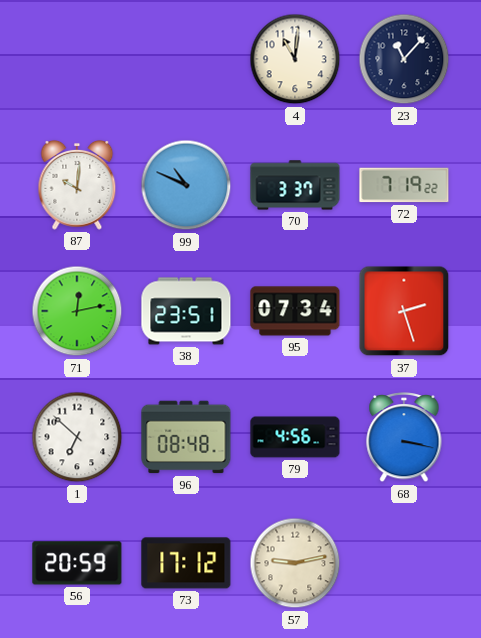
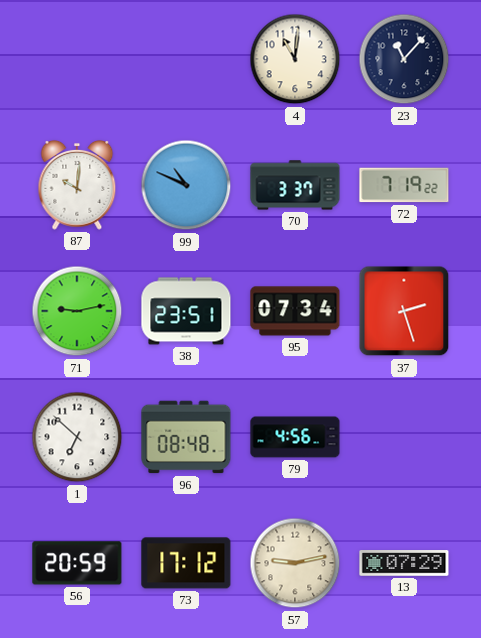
71: 12:13 -> 9:13 (77, 311)
68: 3:17 -> none (404, 438)
13: none -> 07:29 (404, 563)
